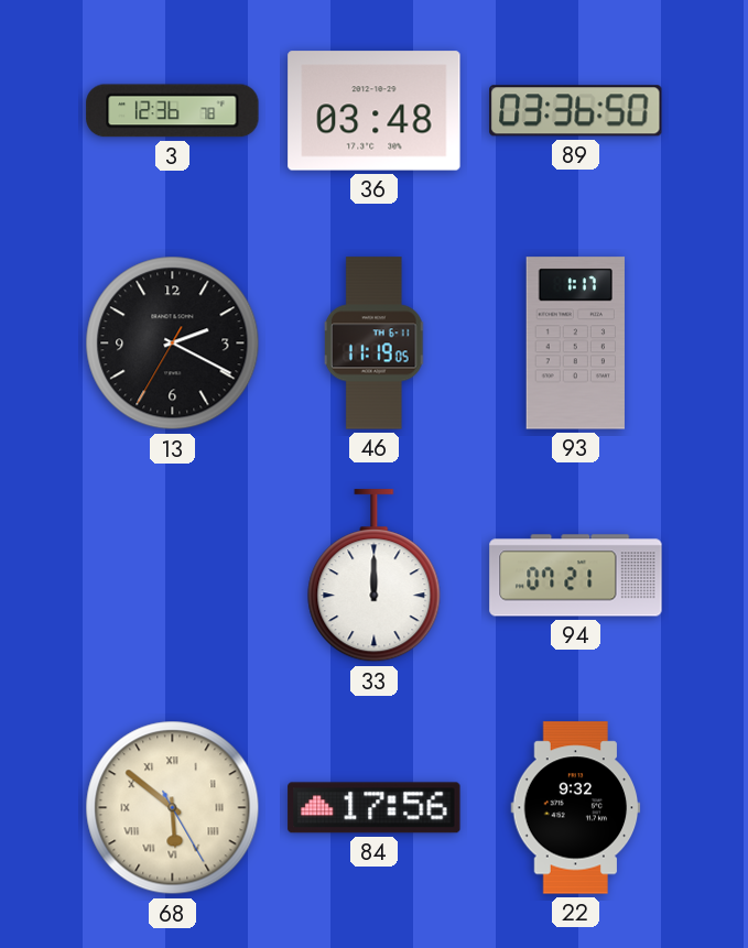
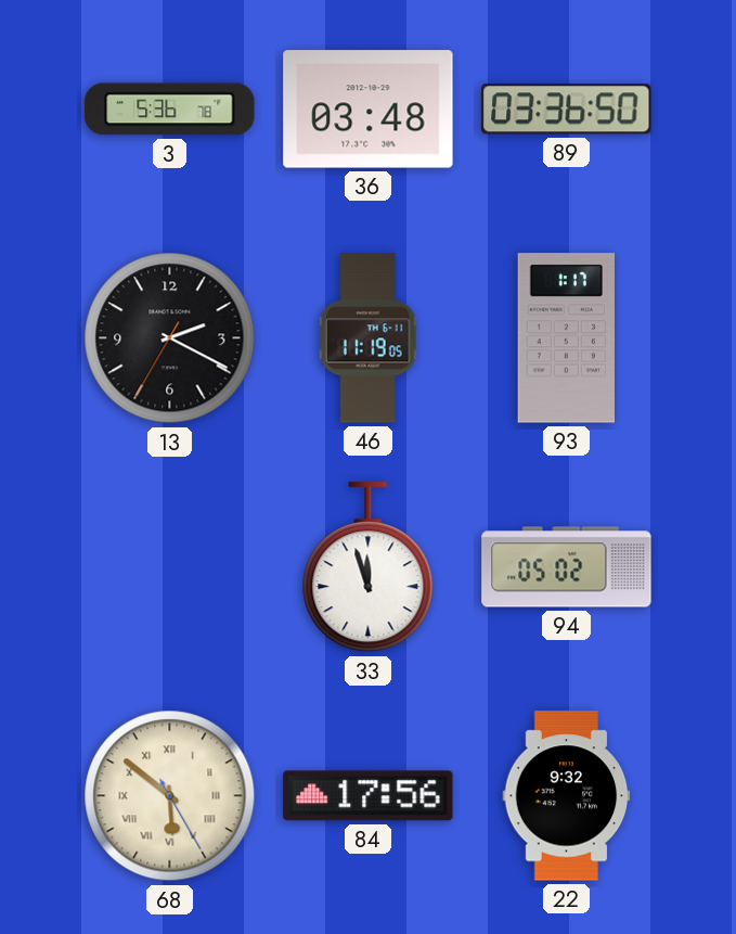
3: 12:36 -> 5:36 (170, 110)
33: 12:00 -> 11:57 (369, 567)
94: 07:21 -> 05:02 (567, 567)
